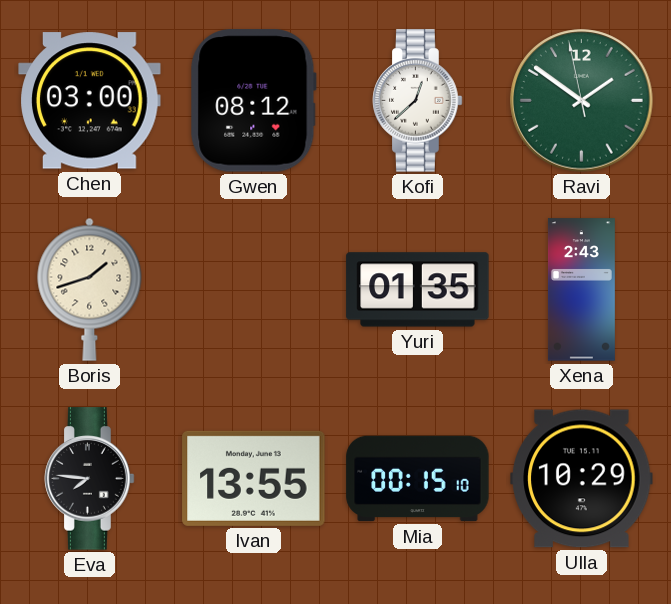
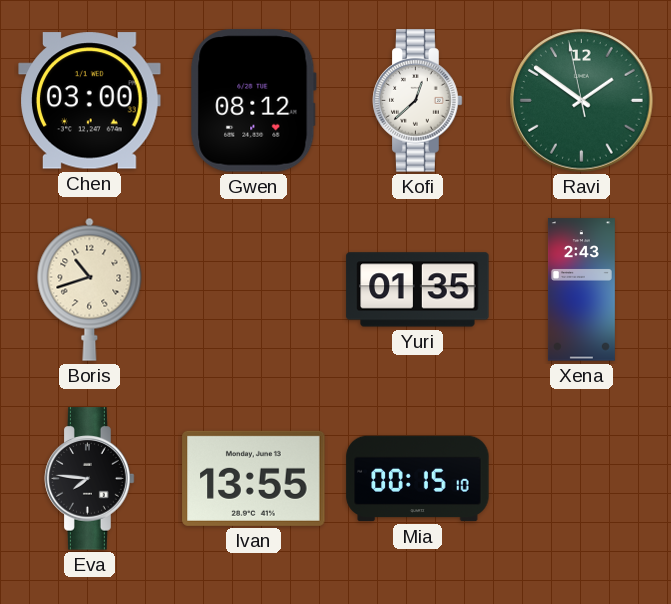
Boris: 1:42 -> 10:42 (90, 289)
Ulla: 10:29 -> none (582, 479)
